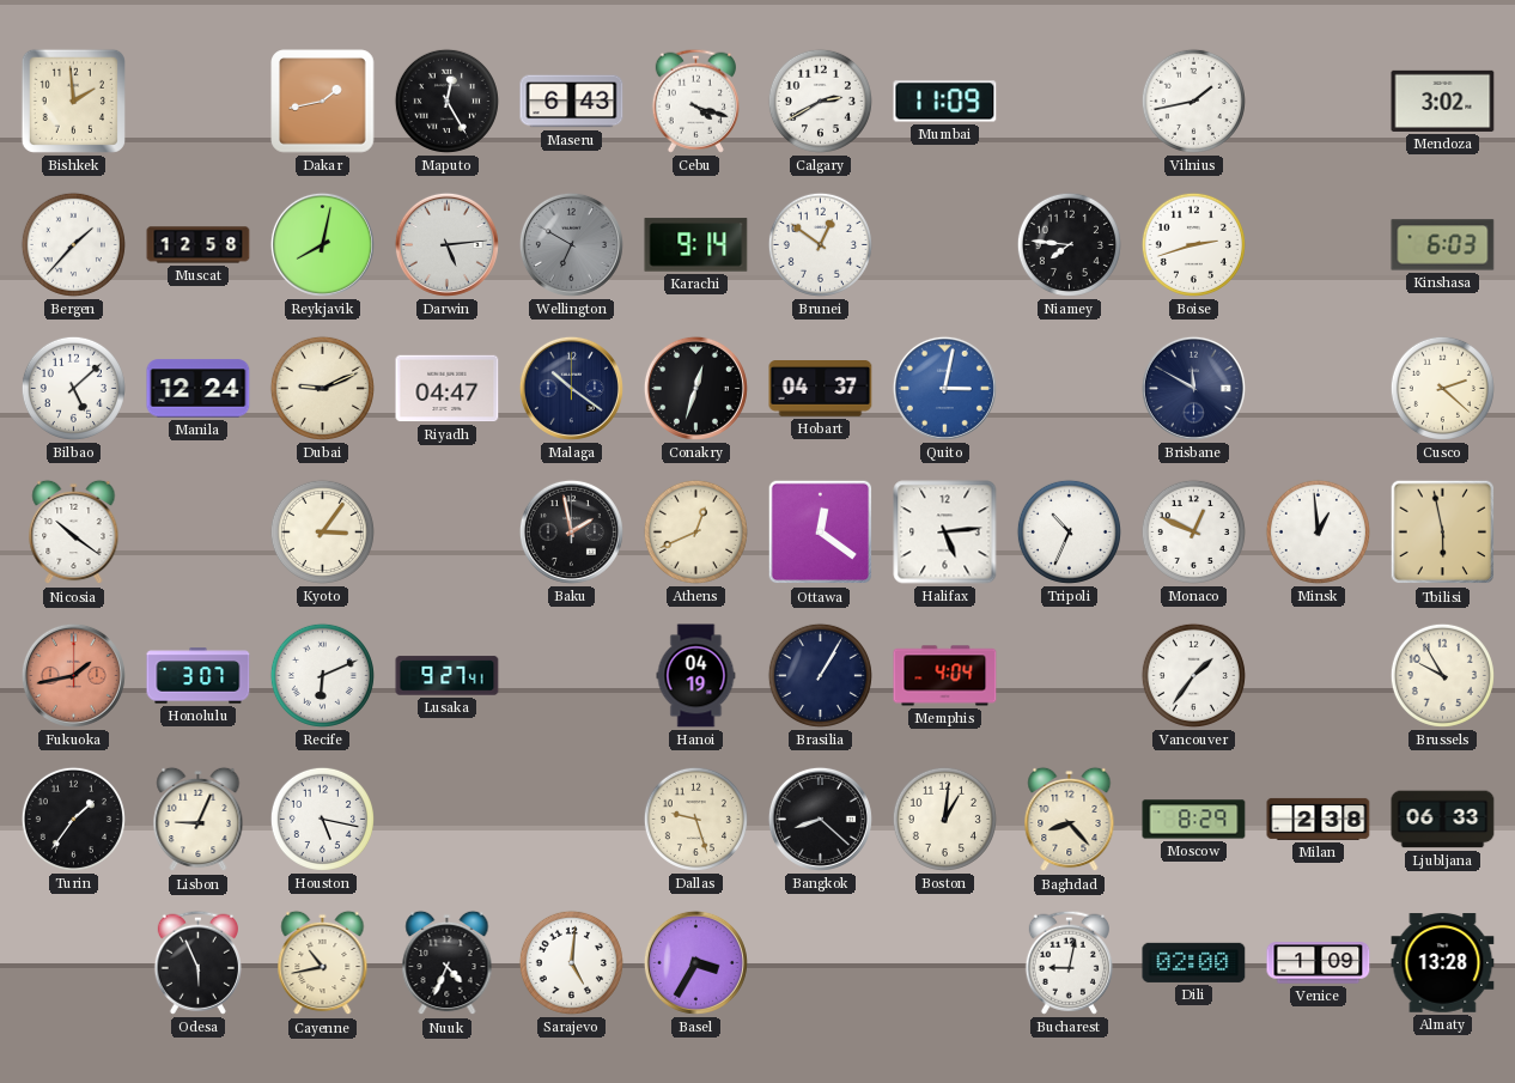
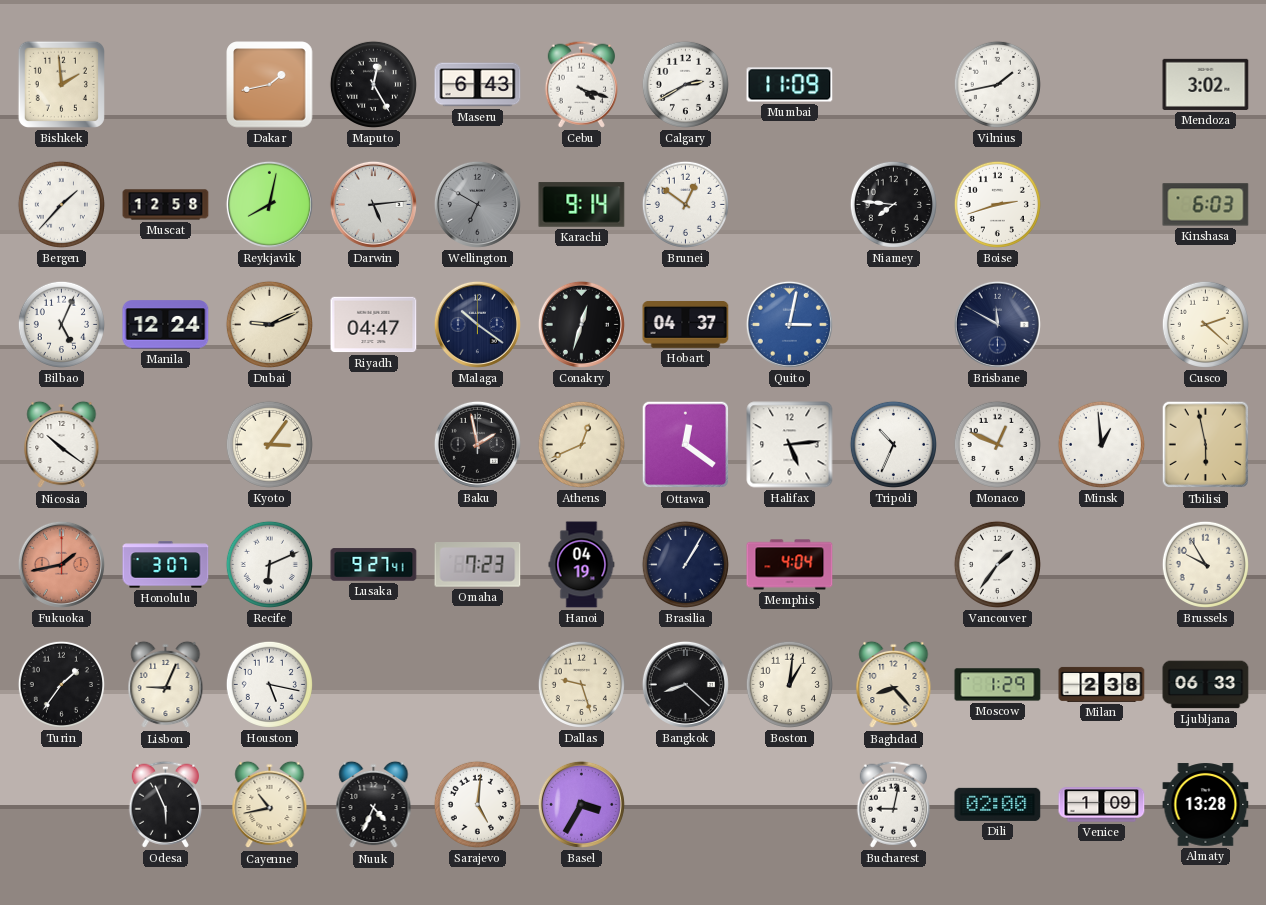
Bilbao: 5:08 -> 5:04 (61, 324)
Omaha: none -> 7:23 (478, 565)
Moscow: 8:29 -> 1:29 (998, 685)
